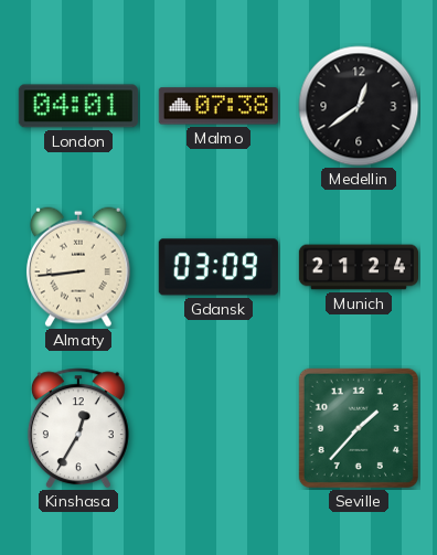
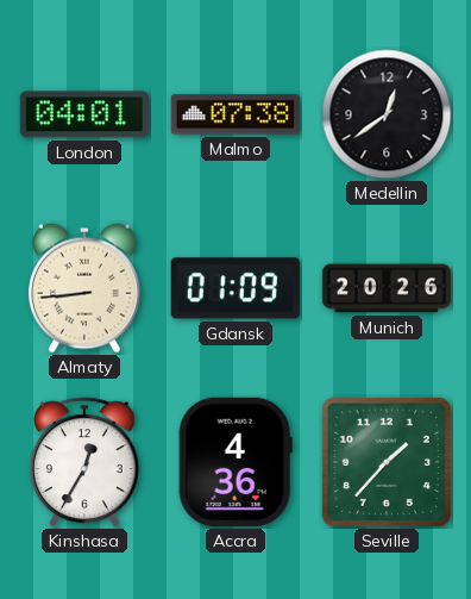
Gdansk: 03:09 -> 01:09 (235, 288)
Munich: 21:24 -> 20:26 (385, 288)
Accra: none -> 4:36 (235, 462)
